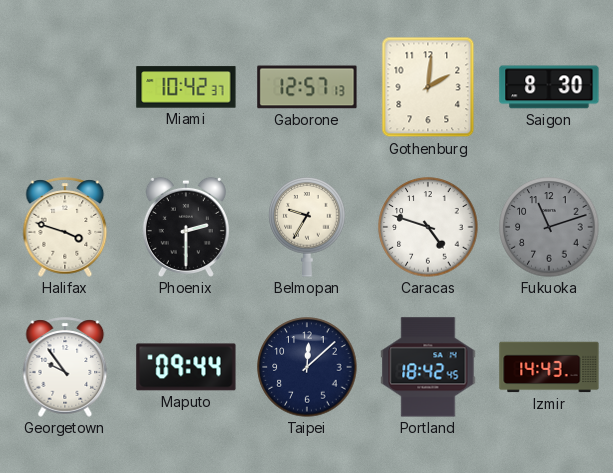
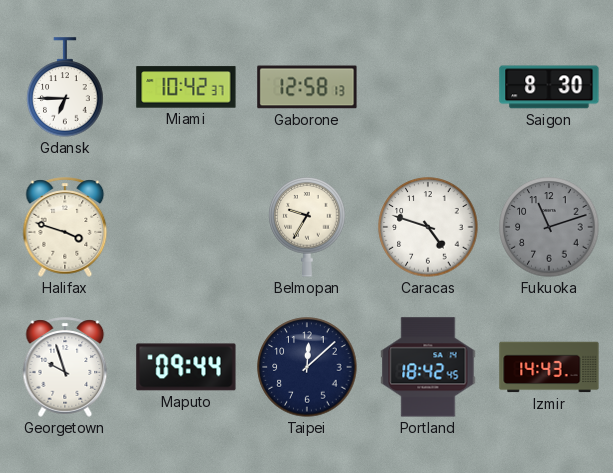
Gdansk: none -> 6:45 (65, 87)
Gaborone: 12:57 -> 12:58 (307, 87)
Gothenburg: 2:01 -> none (428, 87)
Phoenix: 2:30 -> none (186, 227)
Georgetown: 9:54 -> 9:57 (65, 367)
